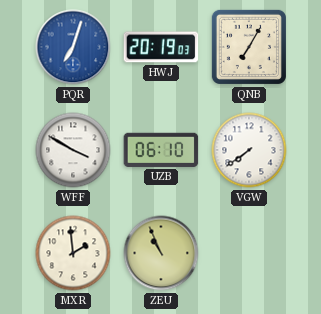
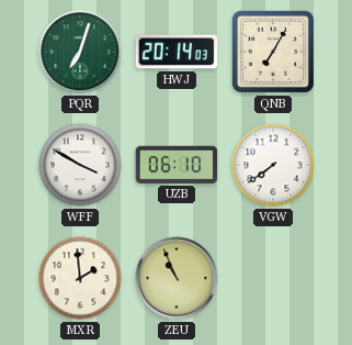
PQR dial: blue -> green (80, 52)
HWJ: 20:19 -> 20:14 (177, 52)
